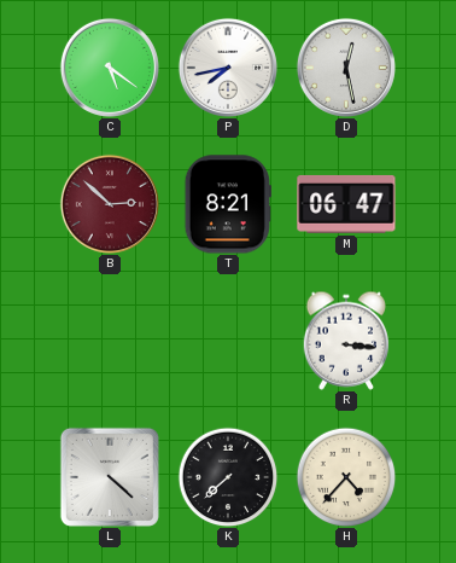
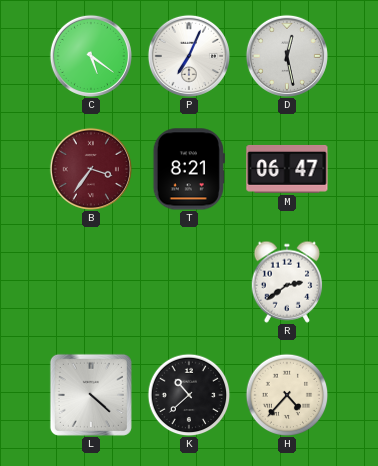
P: 7:43 -> 7:04 (189, 56)
B: 2:52 -> 3:36 (91, 169)
R: 3:16 -> 2:39 (287, 282)
K: 7:38 -> 10:38 (189, 395)
